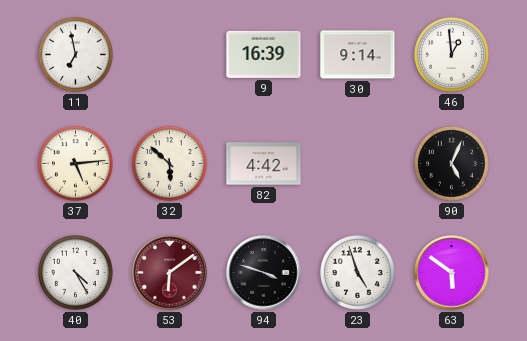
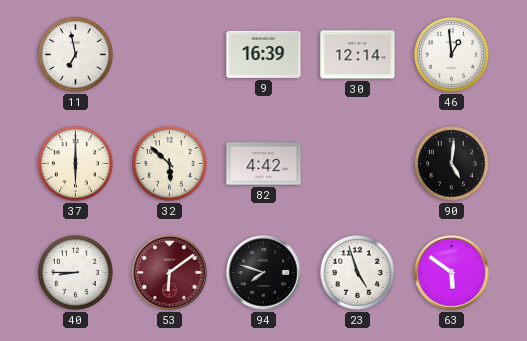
30: 9:14 -> 12:14 (358, 55)
37: 5:14 -> 6:00 (75, 163)
90: 5:04 -> 5:01 (451, 163)
40: 4:25 -> 8:45 (75, 272)
94: 3:48 -> 7:48 (264, 273)
